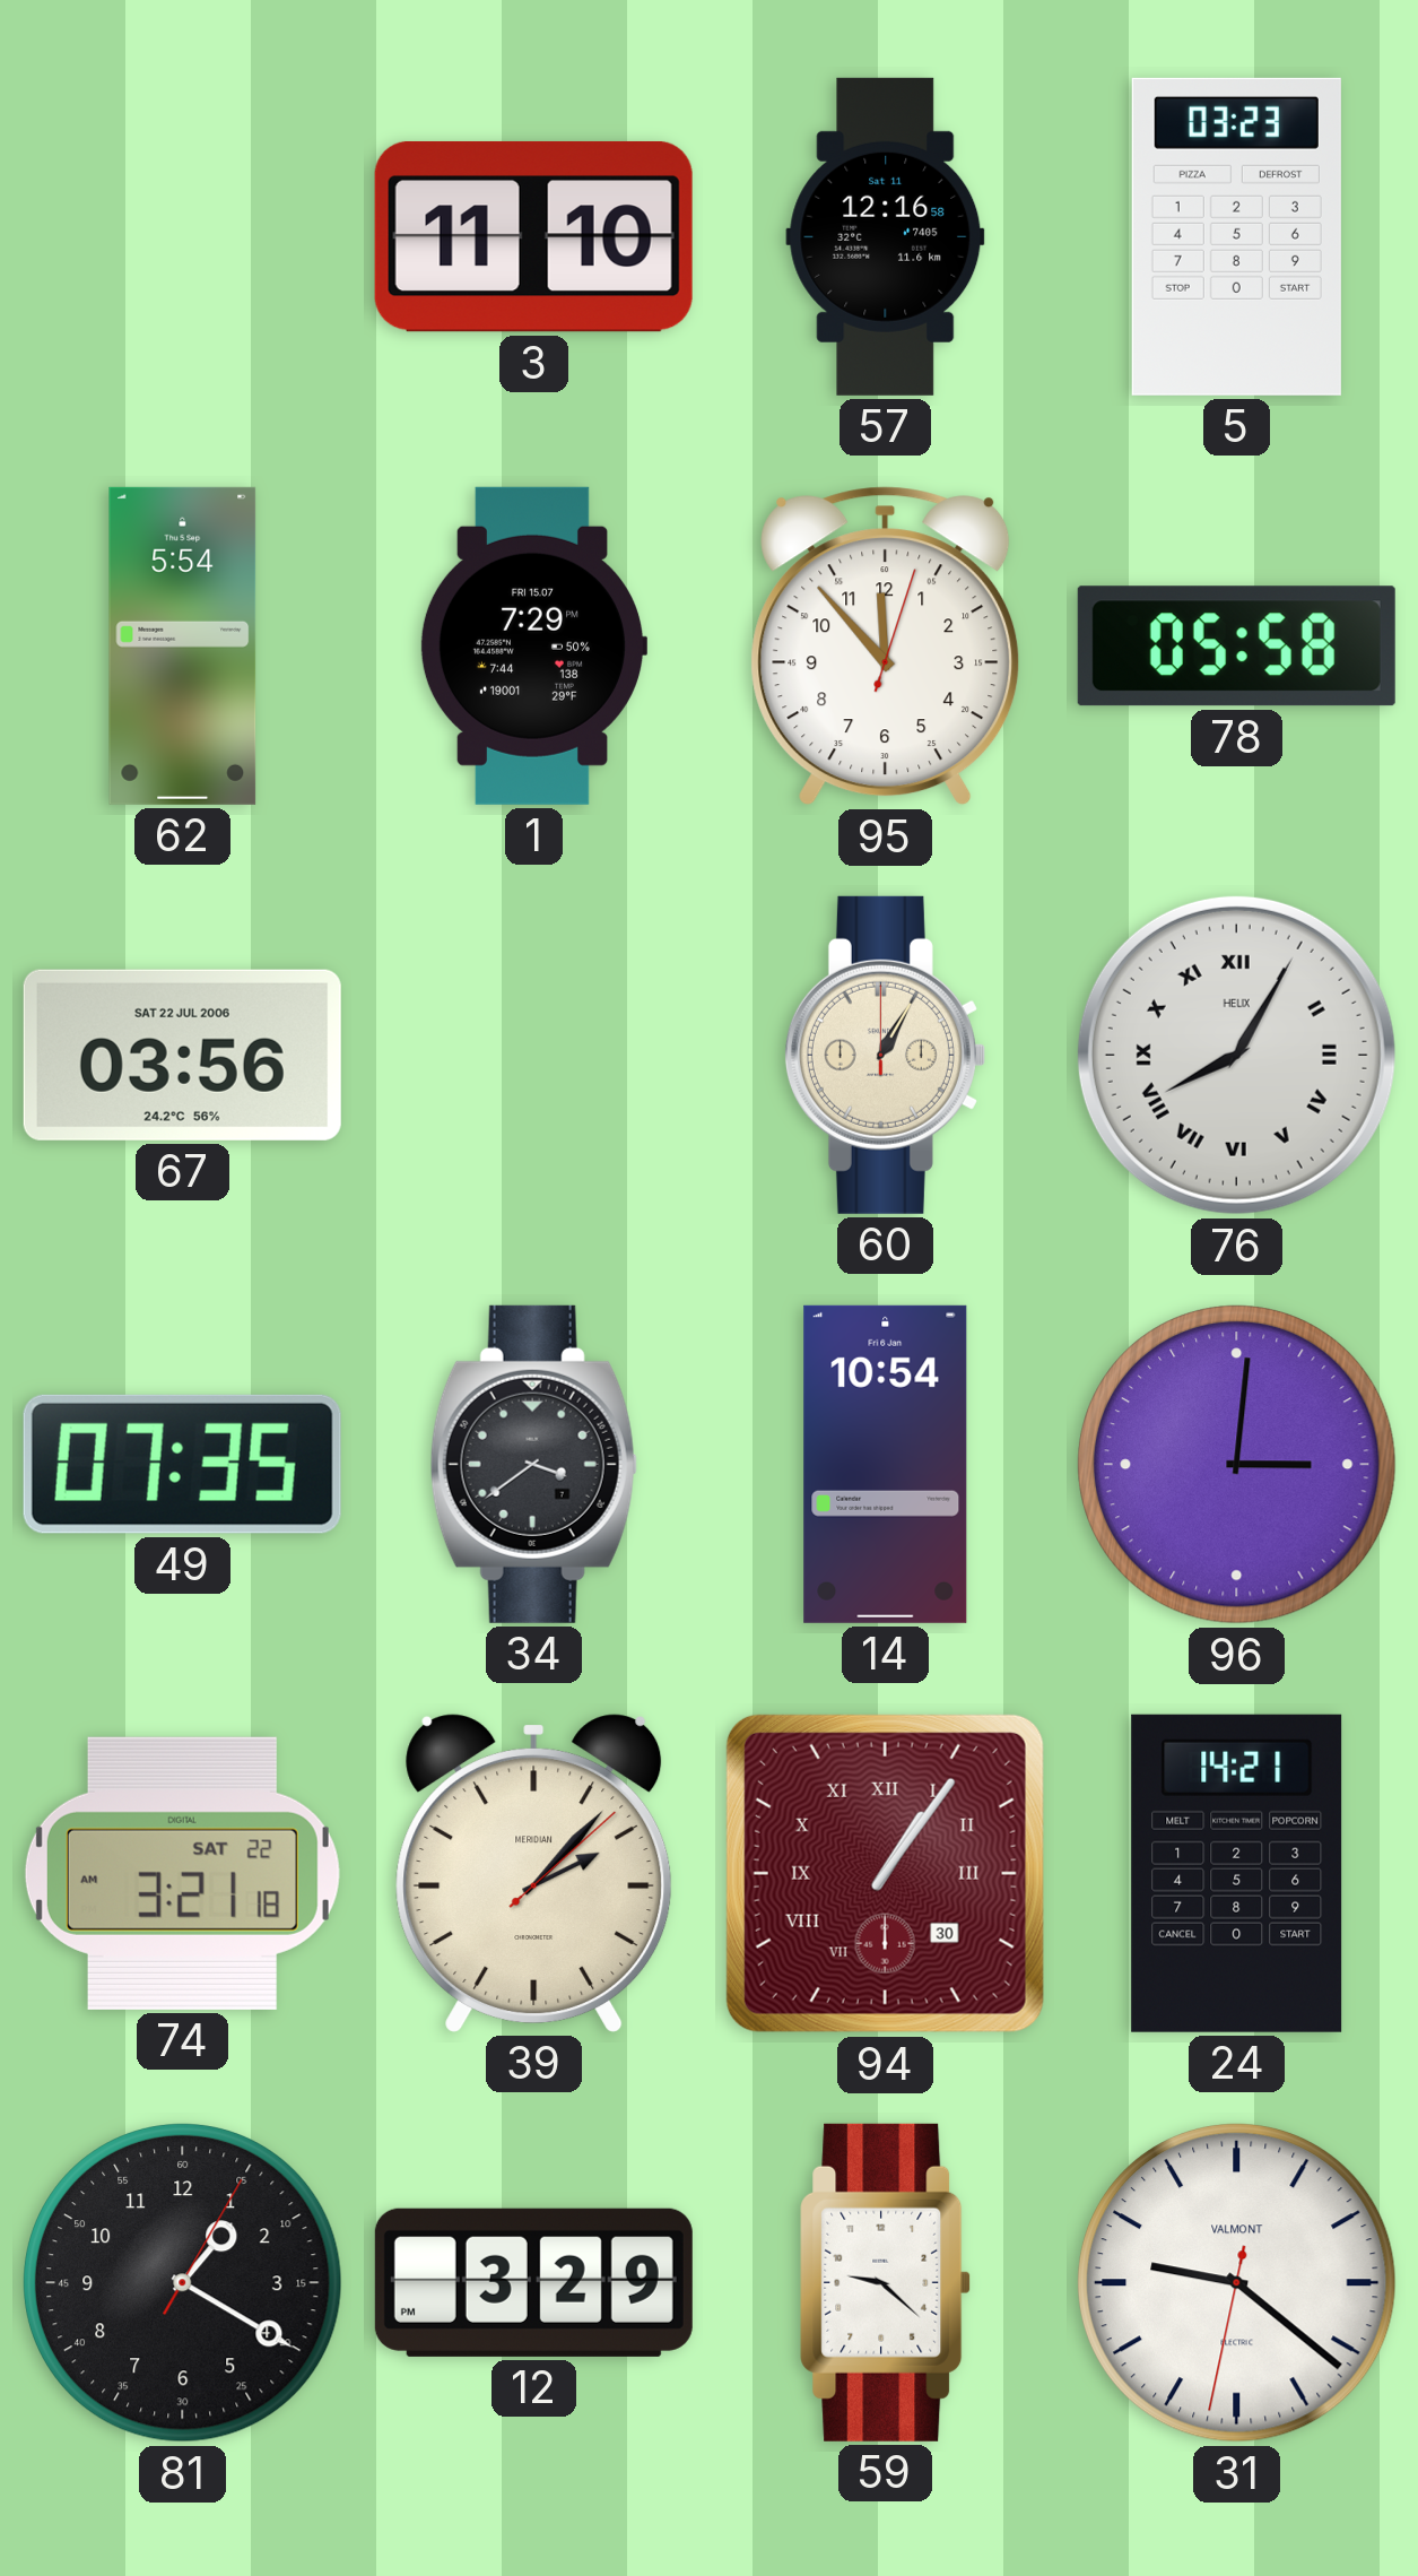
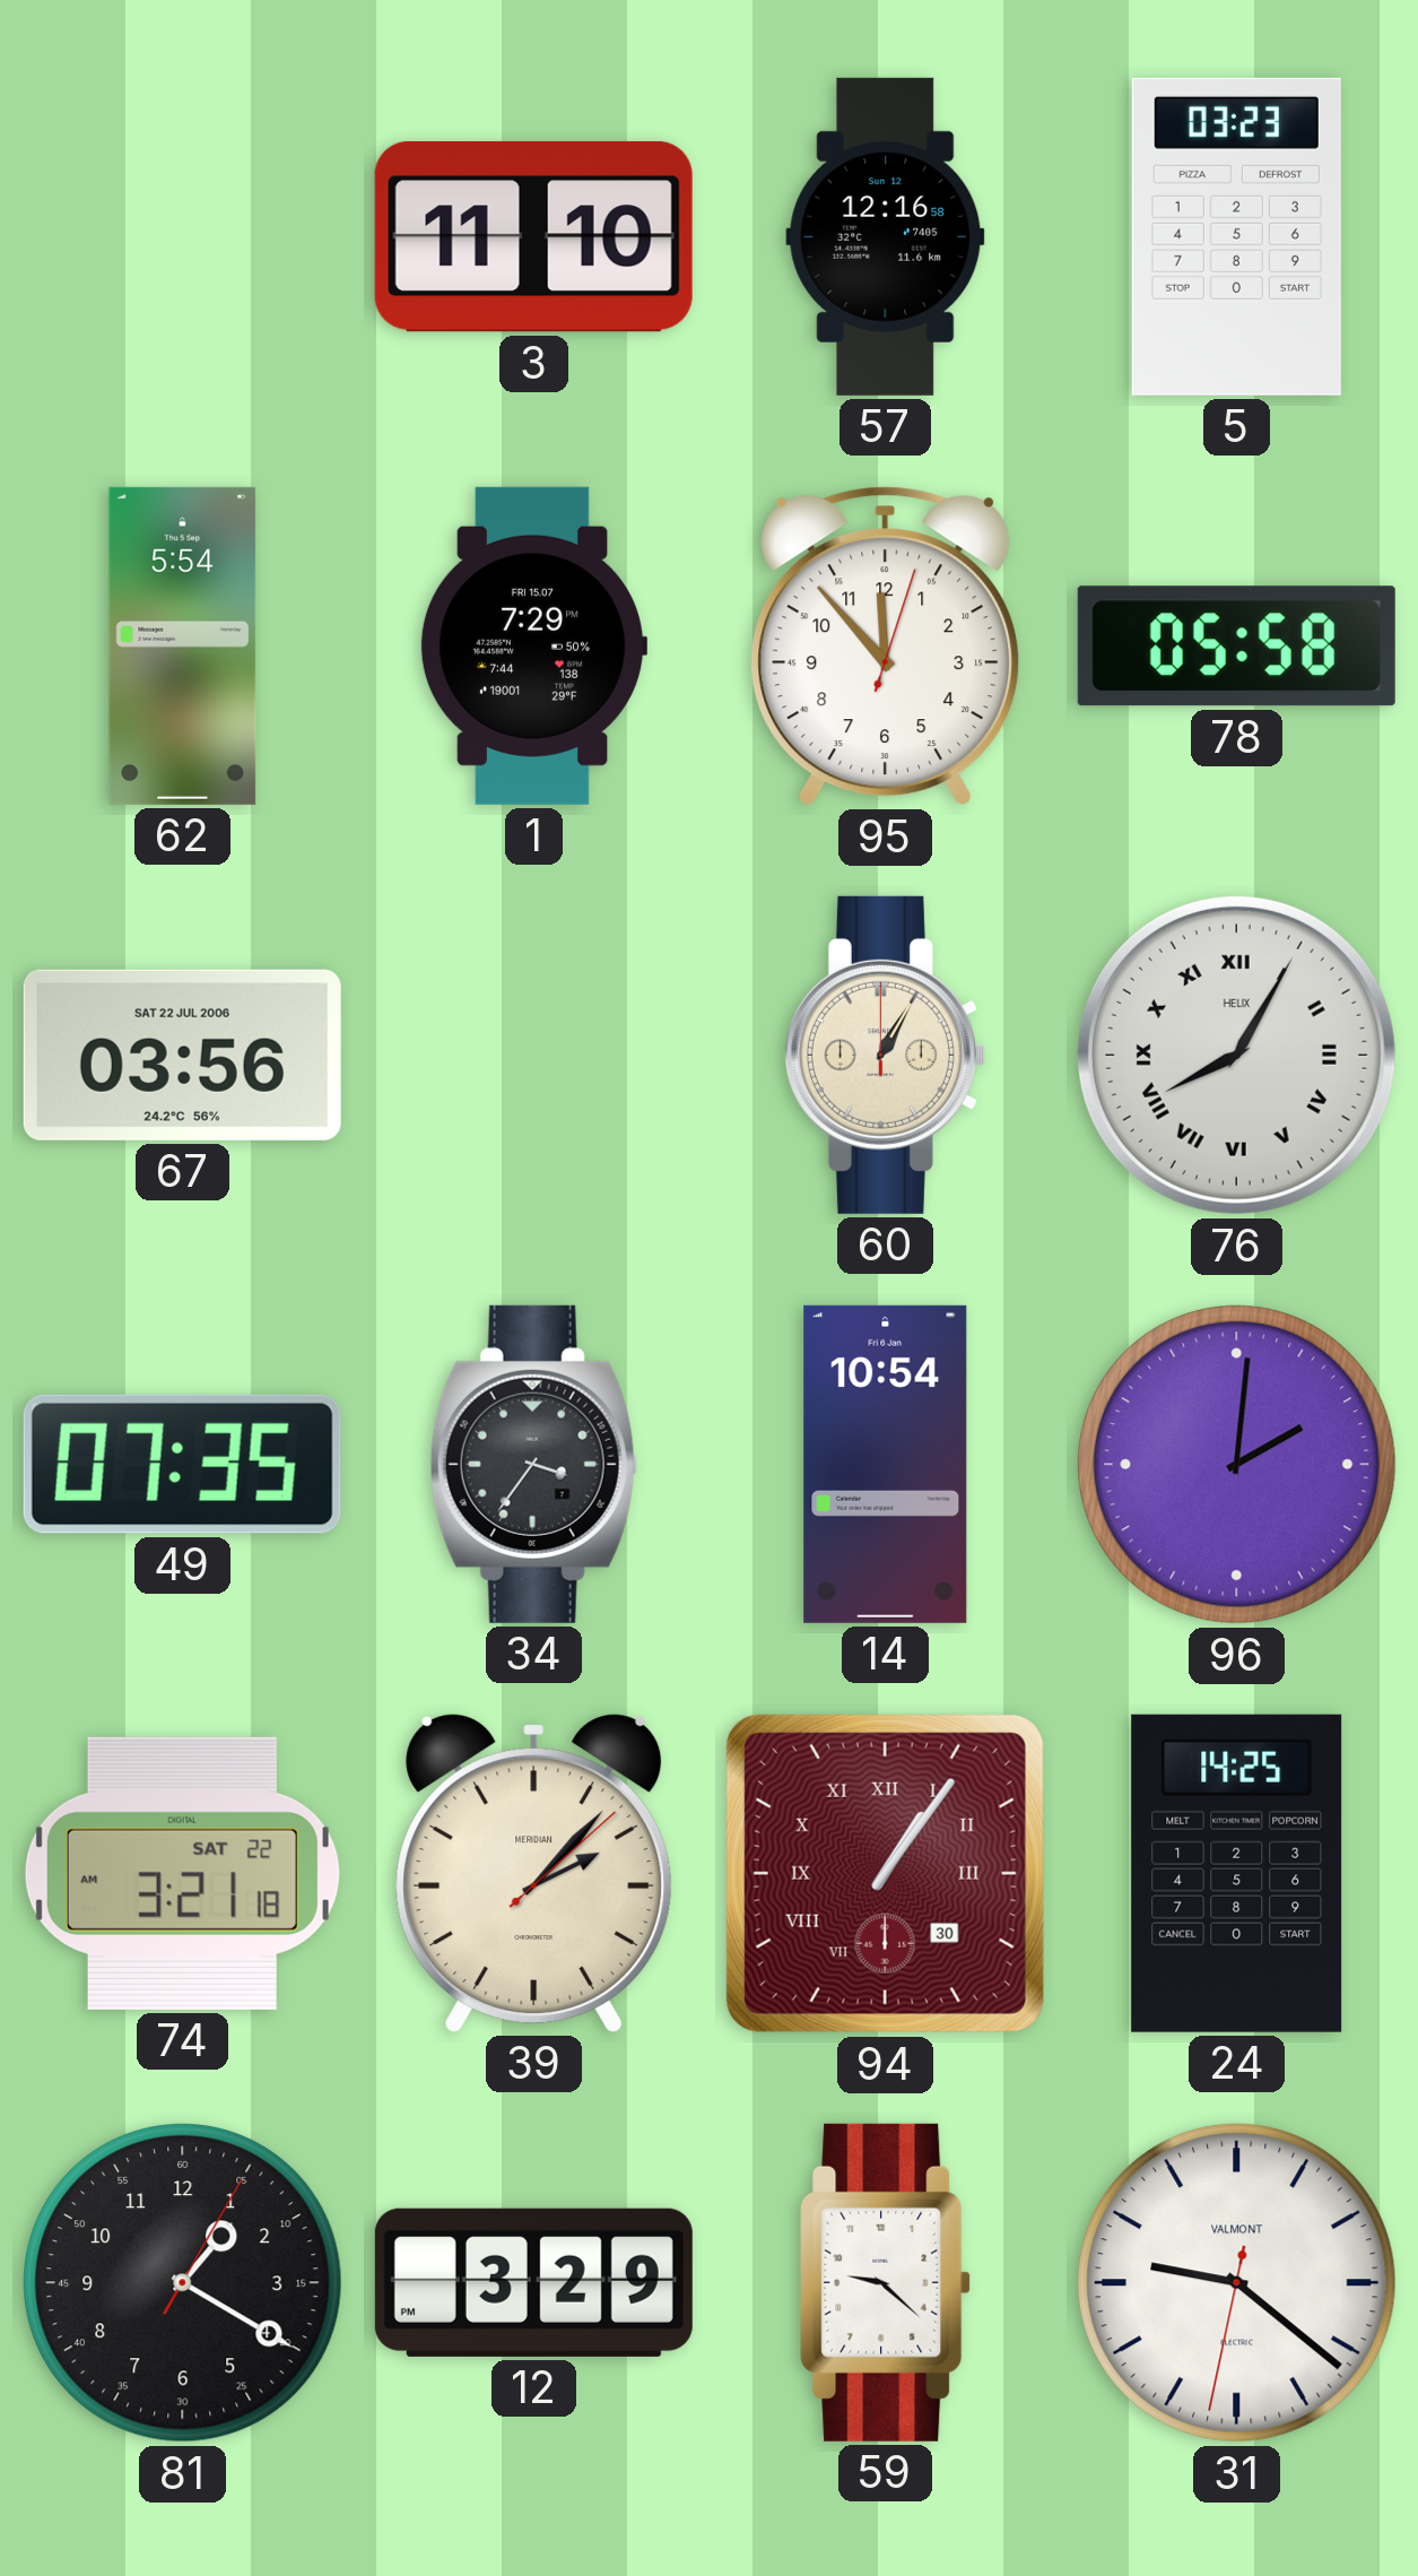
57 date: Sat 11 -> Sun 12 (886, 236)
34: 3:39 -> 3:36 (533, 1464)
96: 3:01 -> 2:01 (1237, 1465)
24: 14:21 -> 14:25 (1237, 1873)
